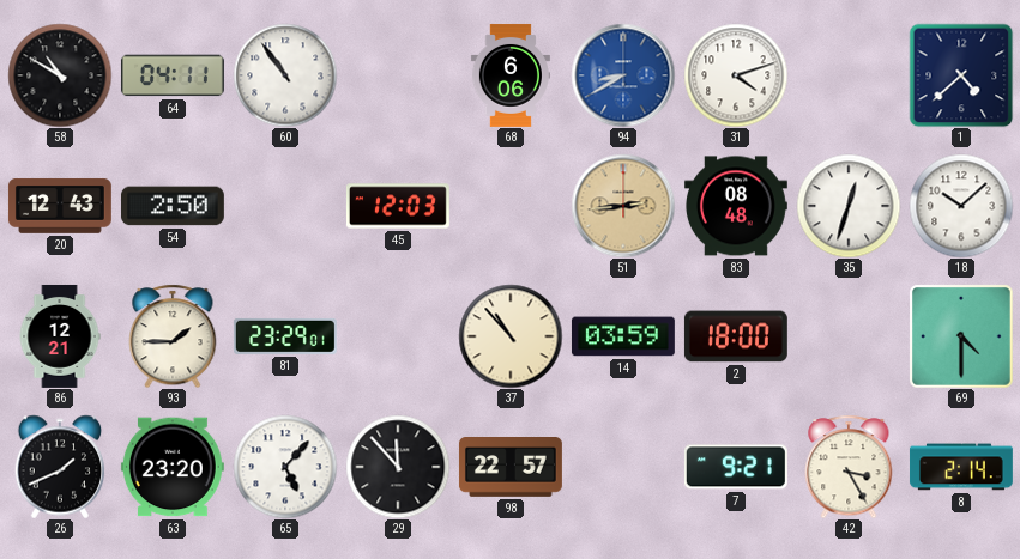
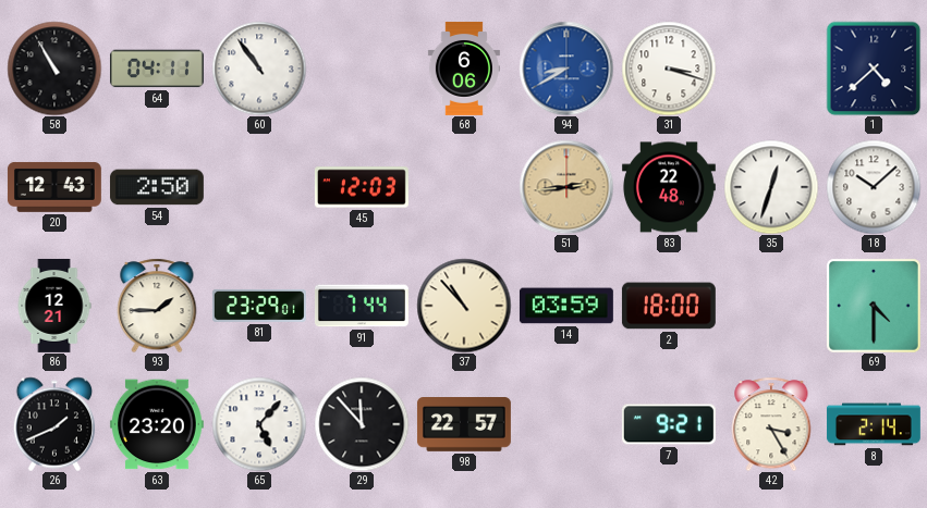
58: 10:50 -> 10:55 (54, 69)
31: 4:12 -> 3:18 (669, 69)
83: 08:48 -> 22:48 (669, 187)
91: none -> 7:44 (362, 306)
